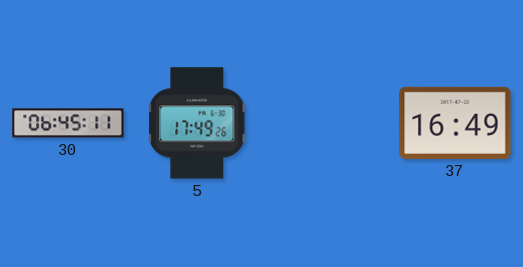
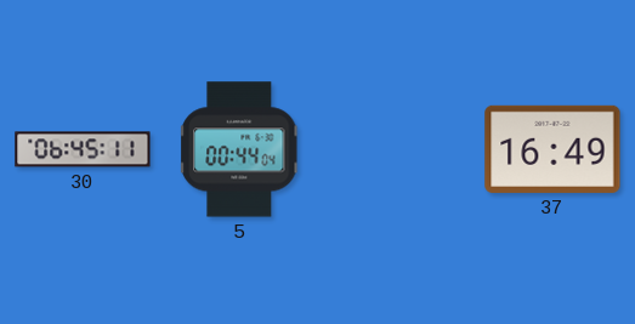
5: 17:49 -> 00:44 (239, 149)
